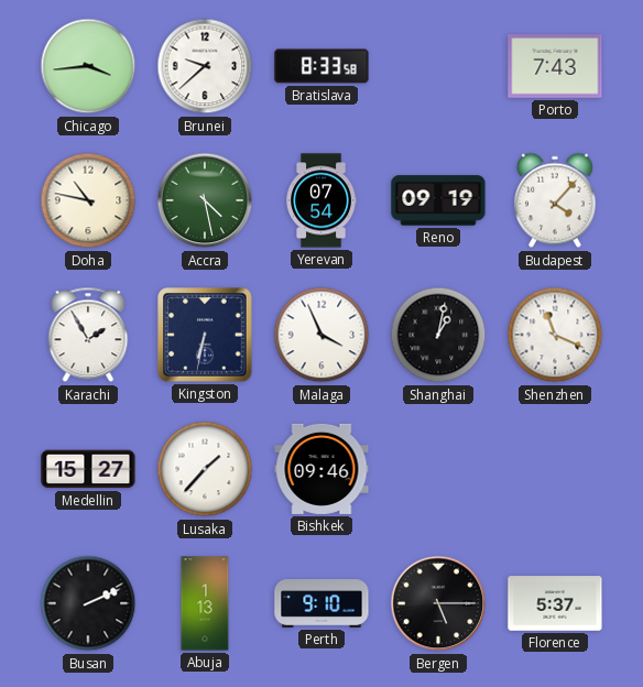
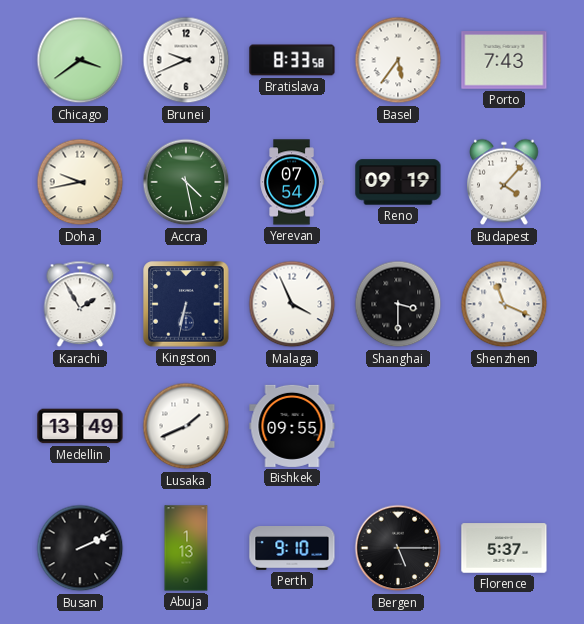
Chicago: 3:44 -> 3:39 (80, 60)
Brunei: 9:38 -> 9:41 (186, 60)
Basel: none -> 5:36 (398, 60)
Doha: 10:47 -> 9:43 (80, 182)
Shanghai: 1:02 -> 3:30 (398, 304)
Medellin: 15:27 -> 13:49 (80, 426)
Lusaka: 1:37 -> 1:41 (186, 426)
Bishkek: 09:46 -> 09:55 (292, 426)
